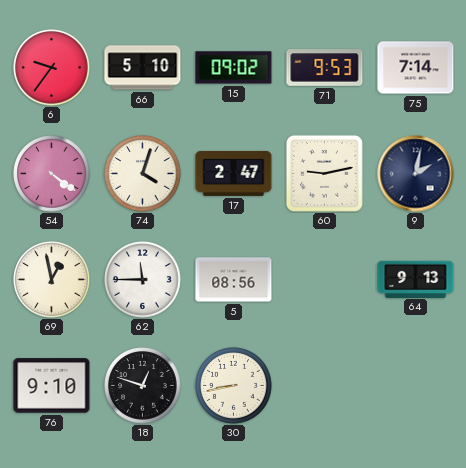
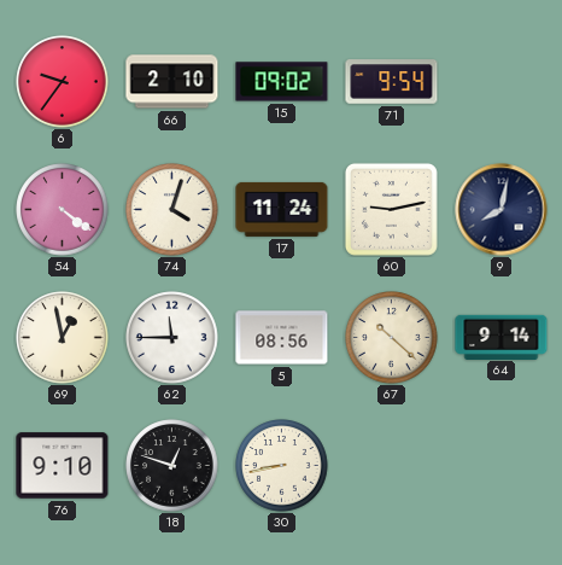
66: 5:10 -> 2:10 (172, 82)
71: 9:53 -> 9:54 (392, 82)
75: 7:14 -> none (416, 68)
17: 2:47 -> 11:24 (282, 209)
9: 2:02 -> 8:02 (502, 210)
67: none -> 10:22 (392, 338)
64: 9:13 -> 9:14 (502, 337)
